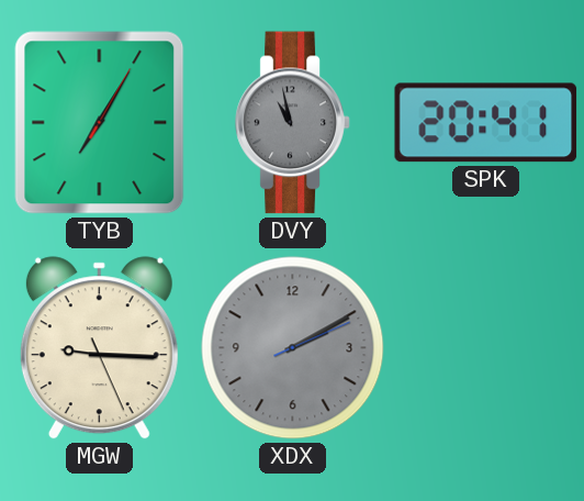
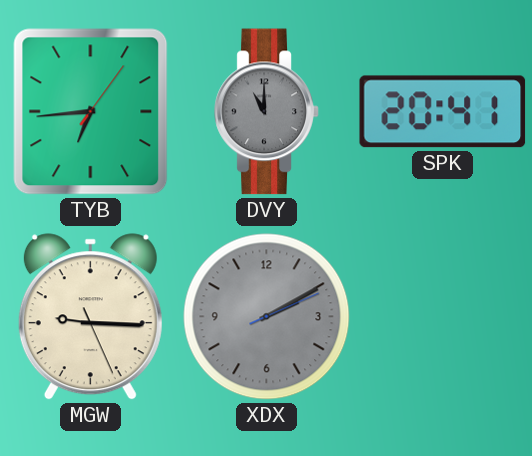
TYB: 7:05 -> 6:44 (91, 112)
DVY: 10:58 -> 11:00 (267, 112)
